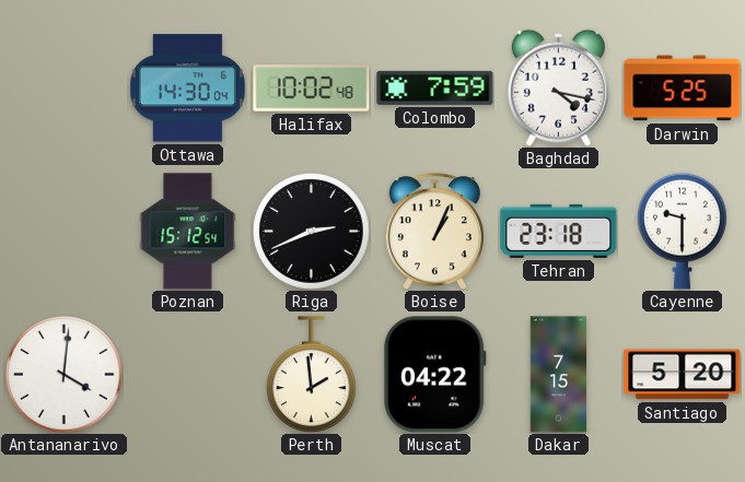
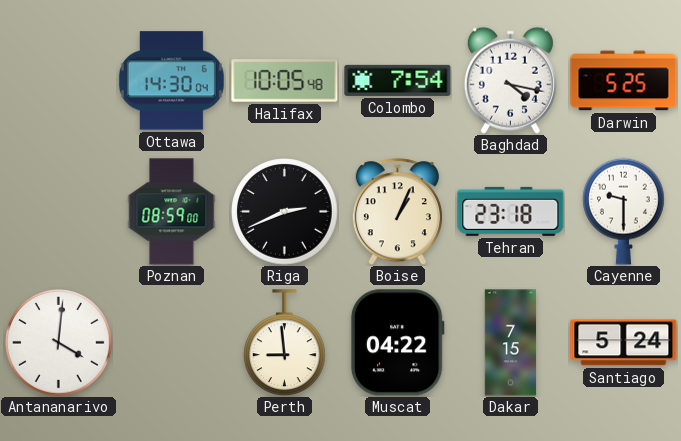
Halifax: 10:02 -> 10:05 (285, 81)
Colombo: 7:59 -> 7:54 (398, 80)
Poznan: 15:12 -> 08:59 (172, 212)
Perth: 1:59 -> 8:59 (285, 343)
Santiago: 5:20 -> 5:24 (624, 343)
